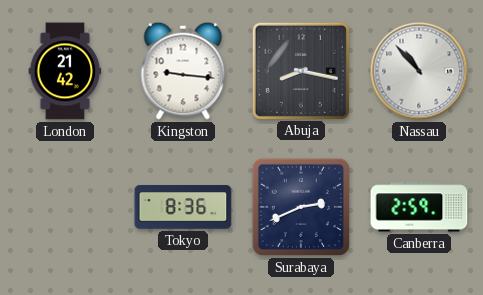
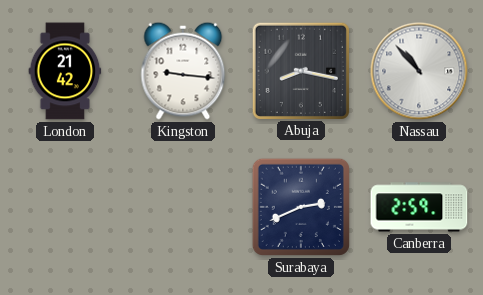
Tokyo: 8:36 -> none (183, 207)
